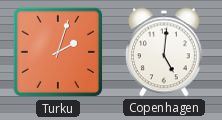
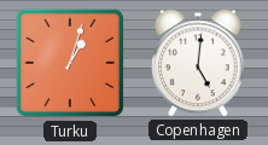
Turku: 2:03 -> 1:03 (70, 63)
